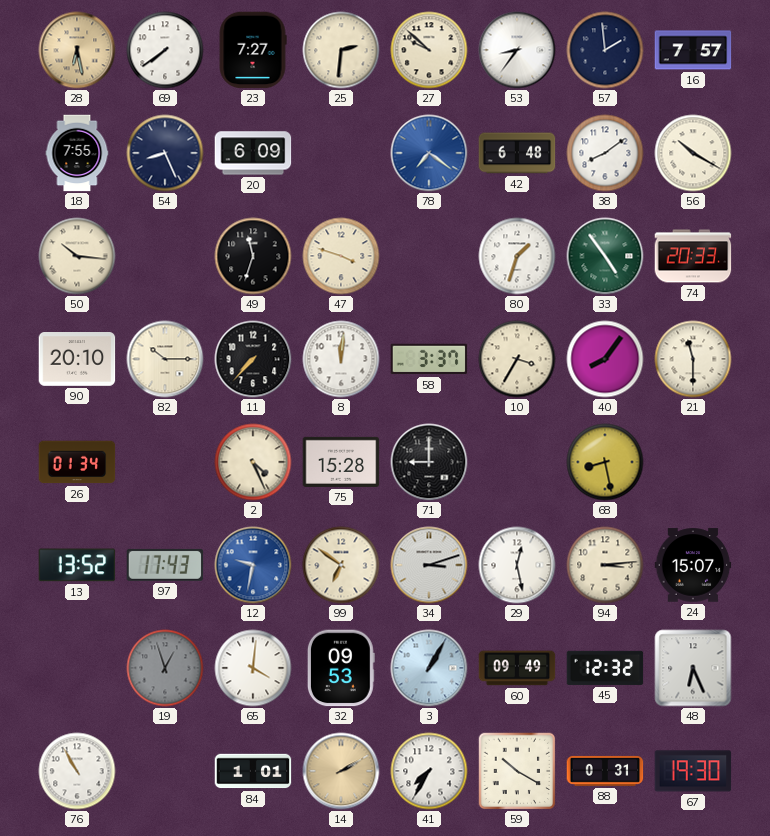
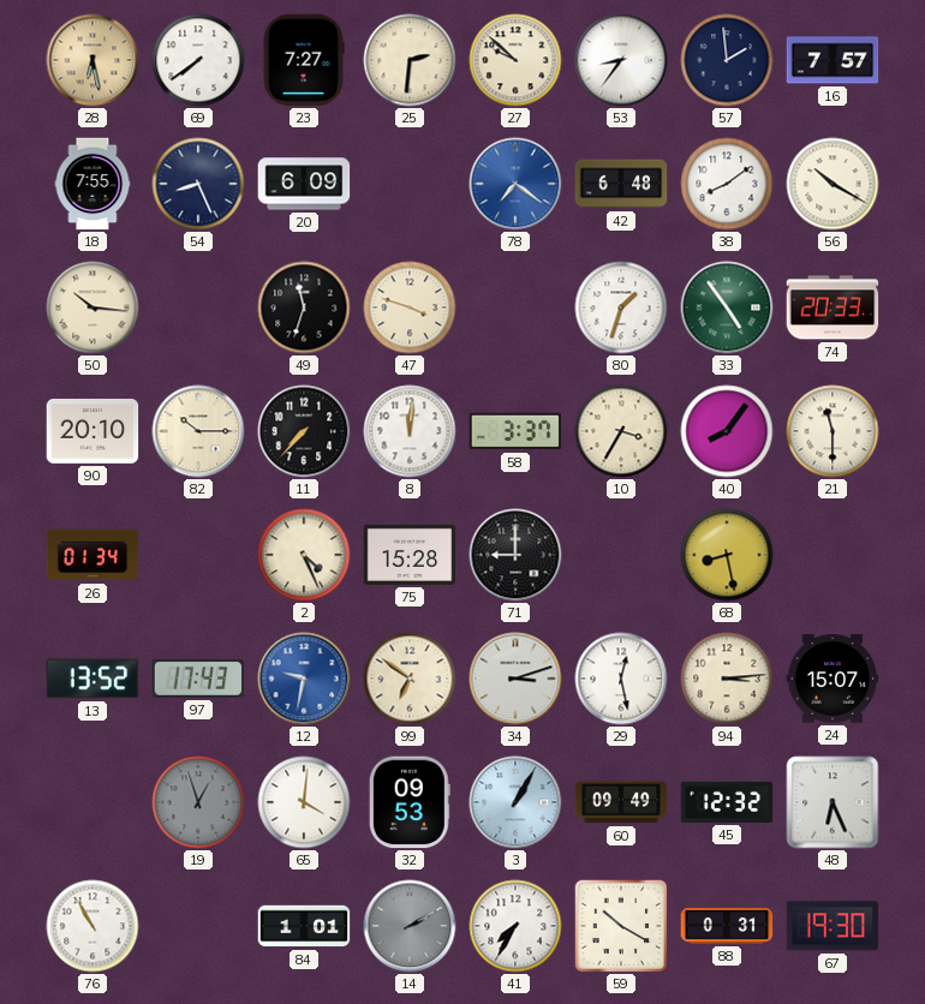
14 dial: champagne -> grey (410, 926)
